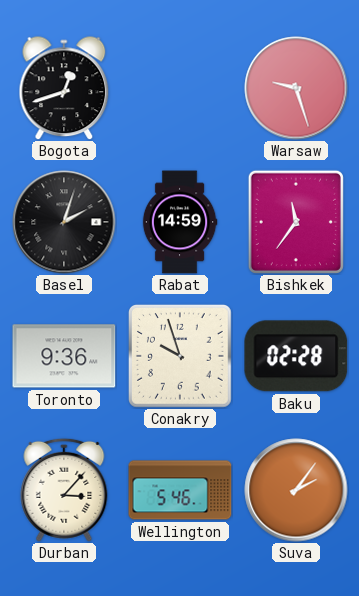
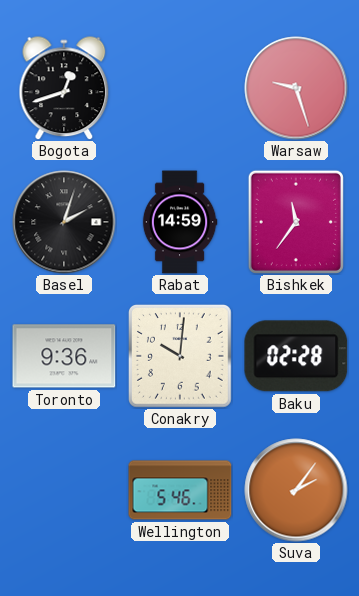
Conakry: 9:57 -> 10:01 (180, 356)
Durban: 3:07 -> none (64, 490)
